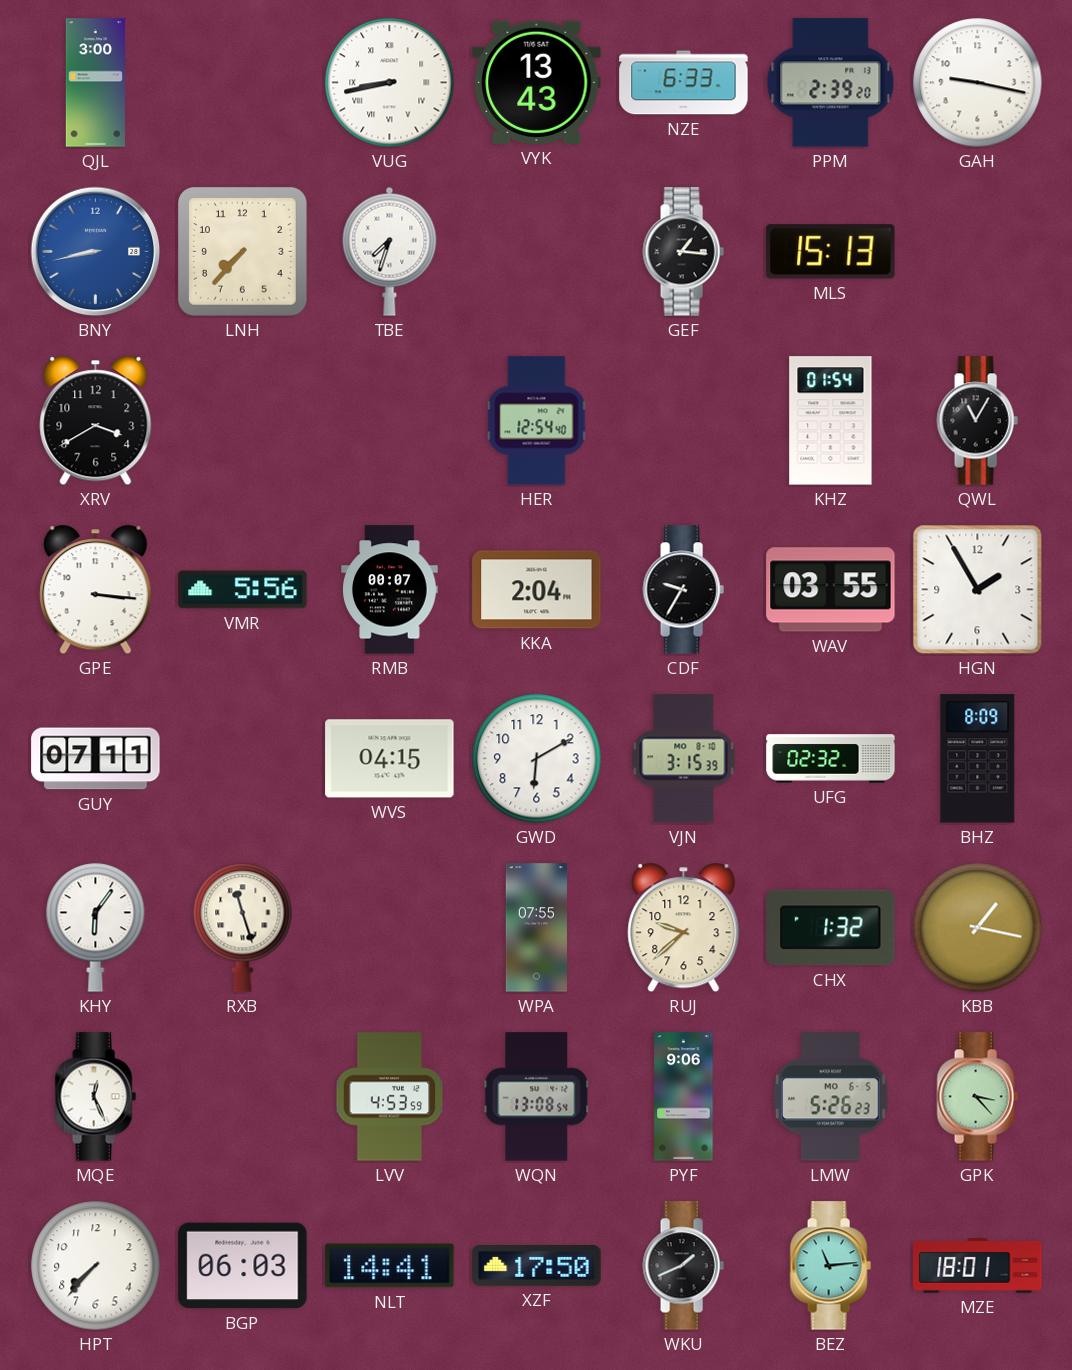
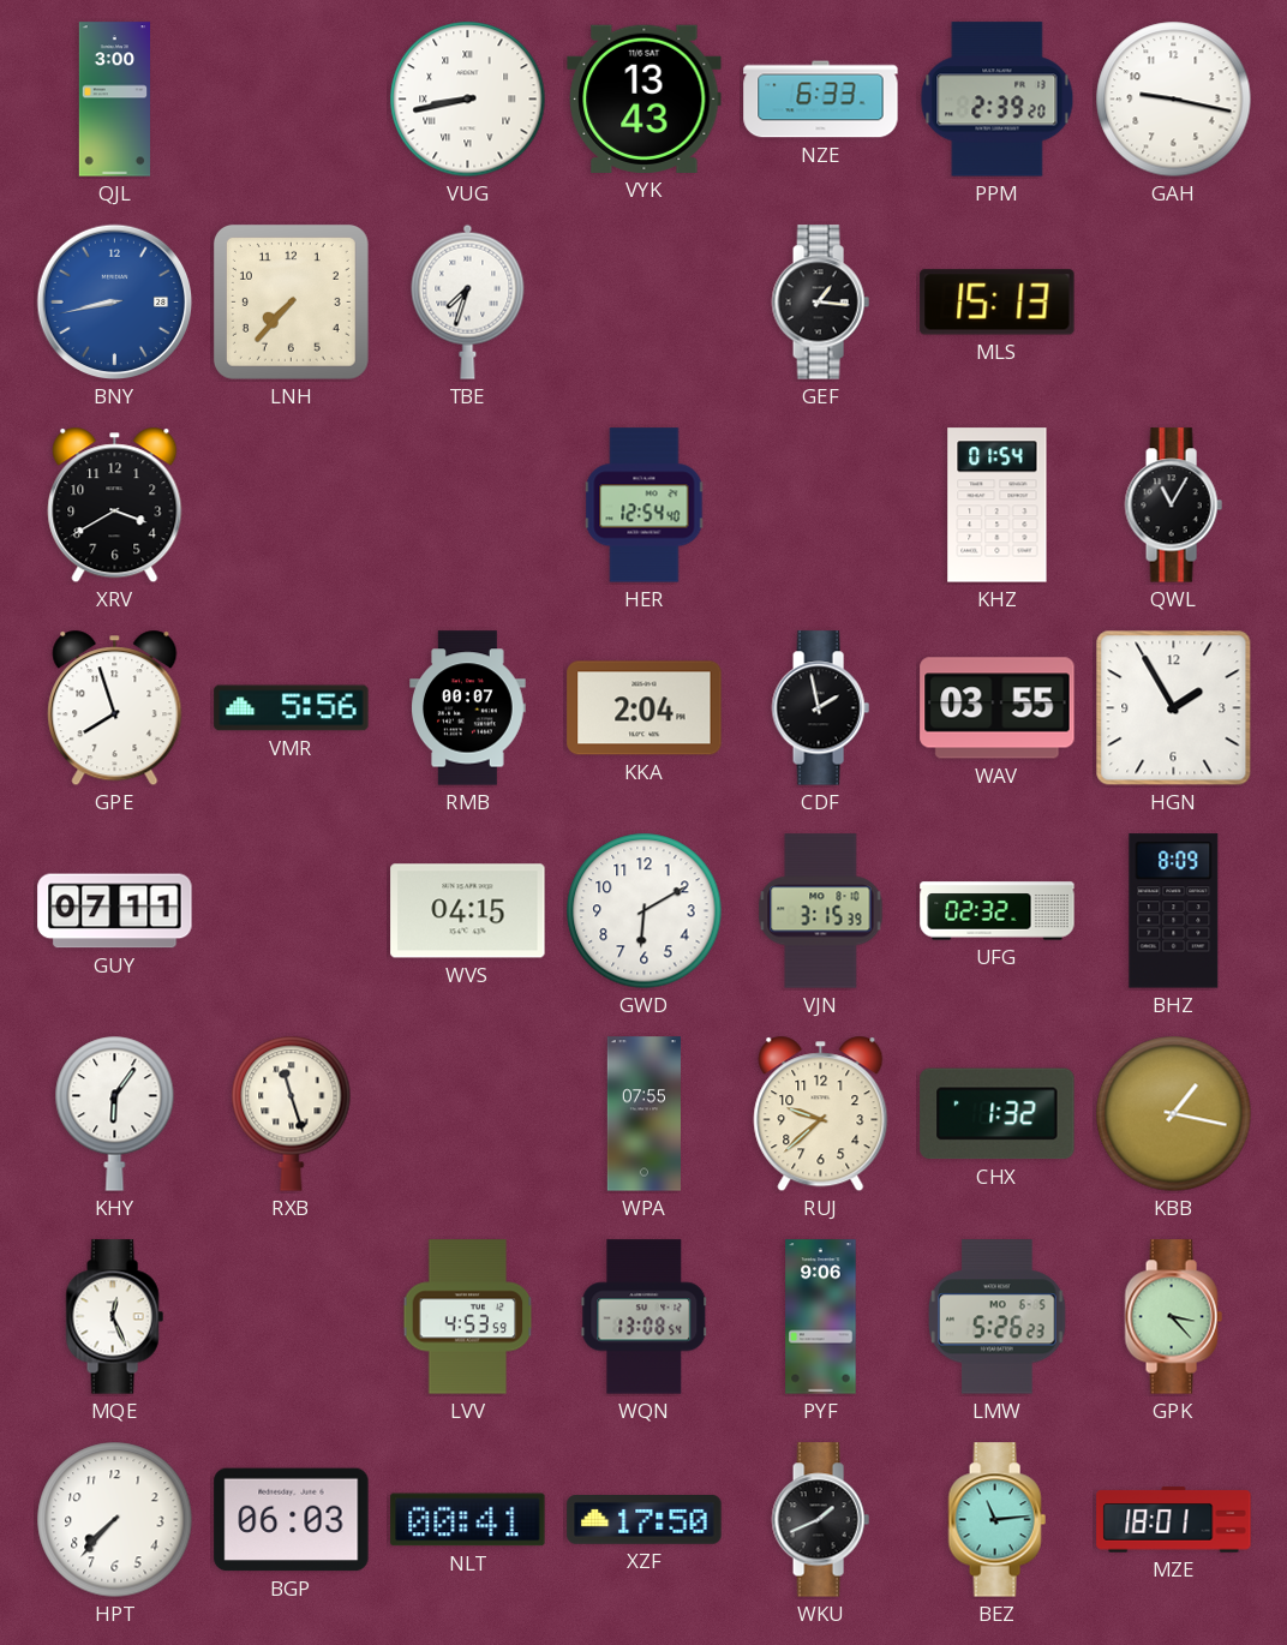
GPE: 3:16 -> 7:57 (115, 708)
CDF: 9:35 -> 1:58 (820, 708)
NLT: 14:41 -> 00:41 (468, 1520)
